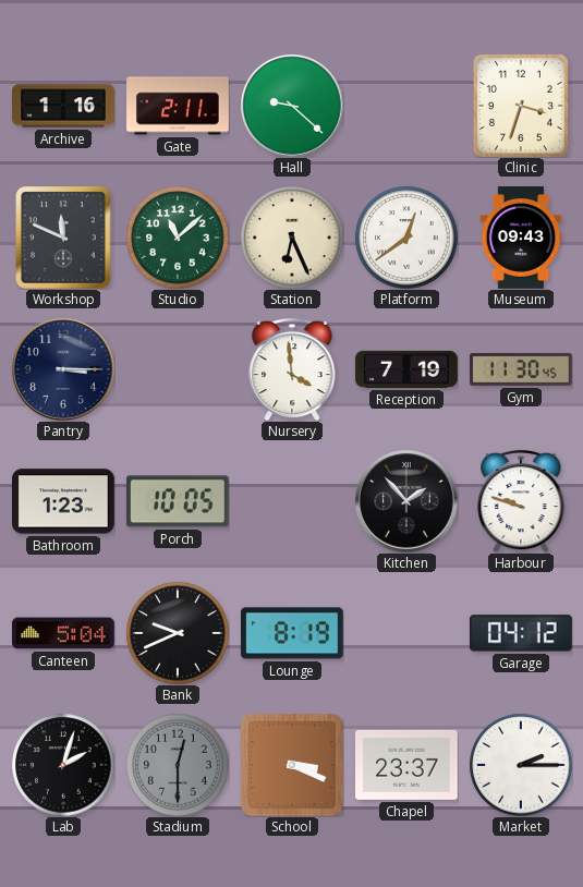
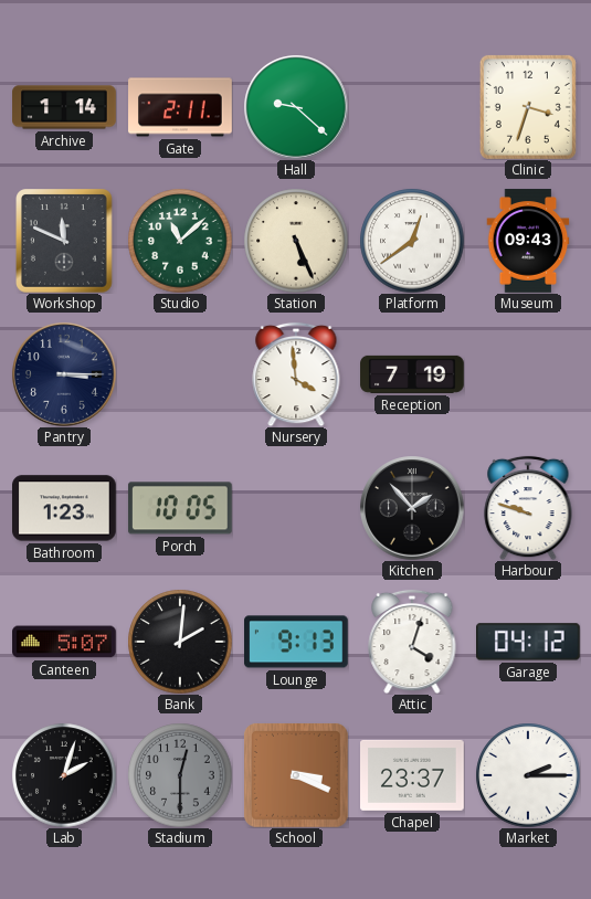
Archive: 1:16 -> 1:14 (64, 107)
Station: 6:26 -> 5:26 (296, 241)
Gym: 11:30 -> none (521, 369)
Canteen: 5:04 -> 5:07 (64, 642)
Bank: 9:41 -> 2:01 (180, 642)
Lounge: 8:19 -> 9:13 (297, 642)
Attic: none -> 4:03 (412, 642)
